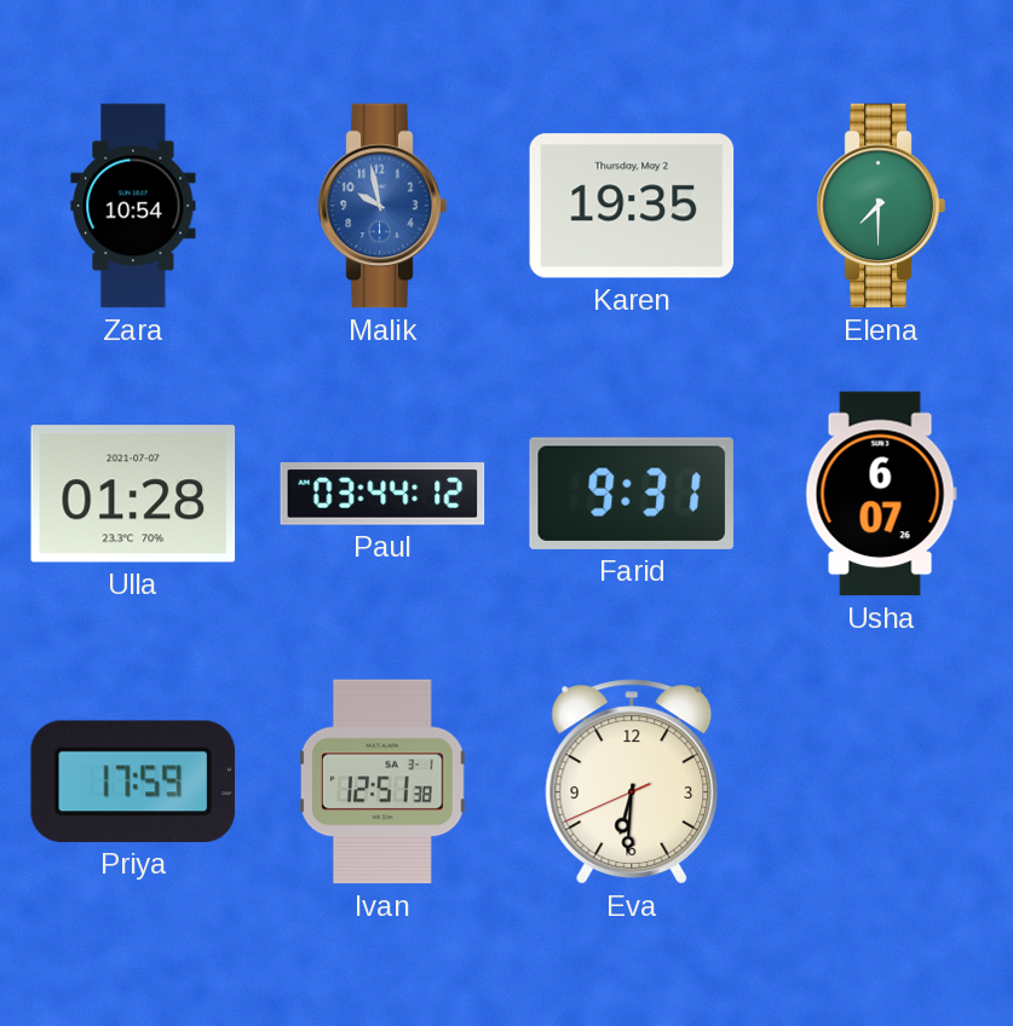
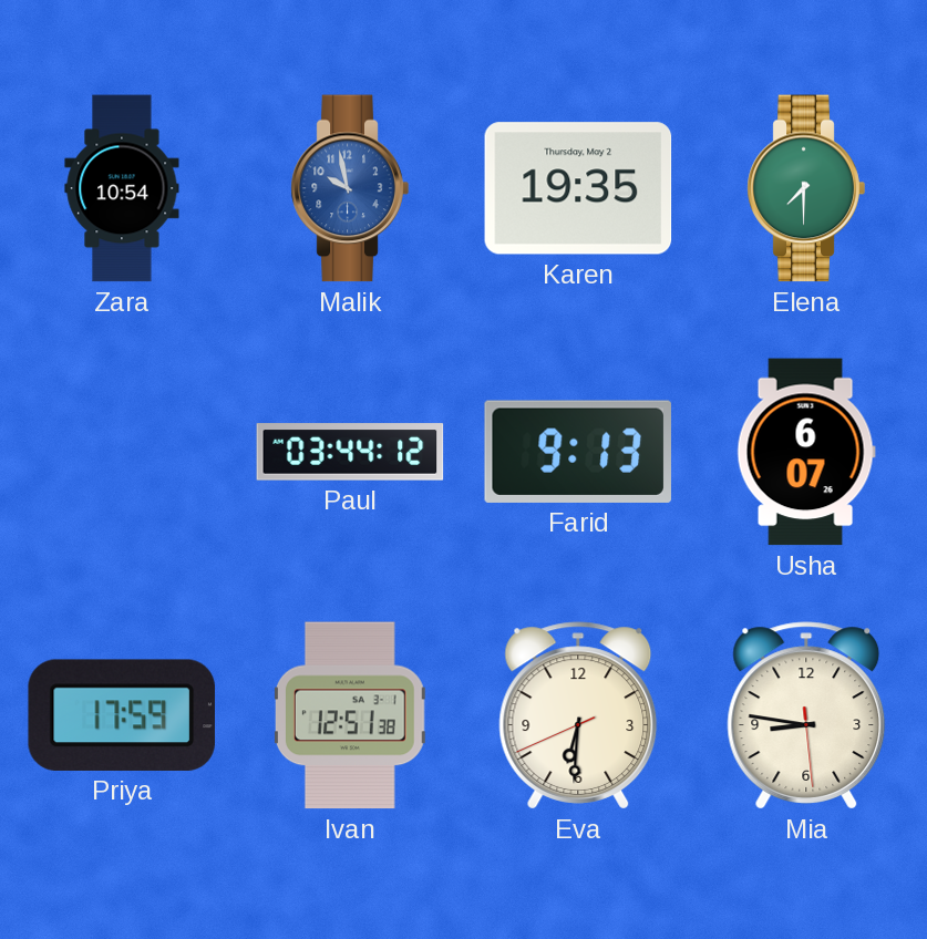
Ulla: 01:28 -> none (133, 494)
Farid: 9:31 -> 9:13 (578, 452)
Mia: none -> 8:46 (806, 715)
